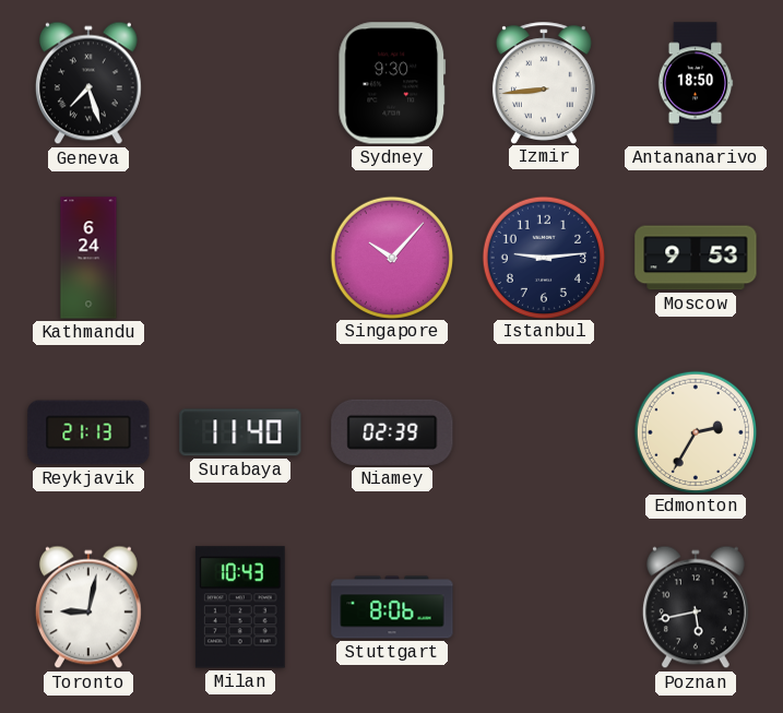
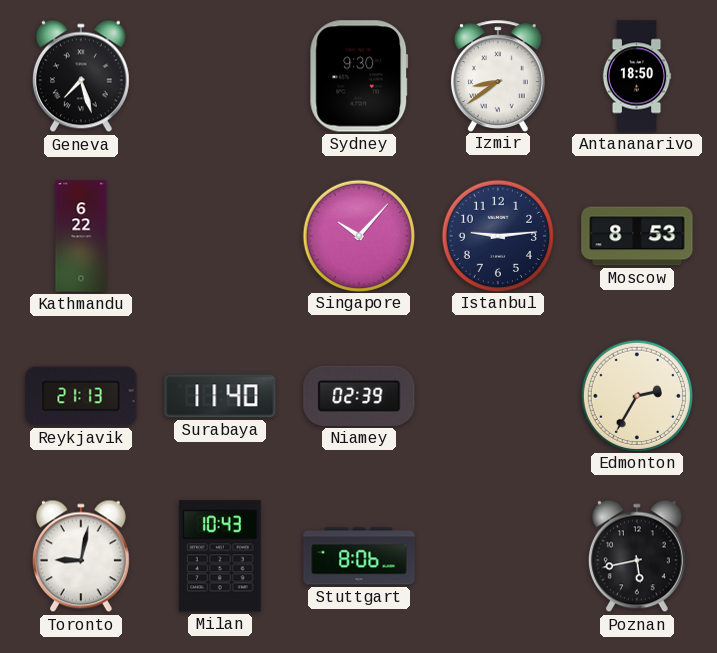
Izmir: 8:44 -> 8:39 (498, 76)
Kathmandu: 6:24 -> 6:22 (81, 236)
Moscow: 9:53 -> 8:53 (637, 236)
